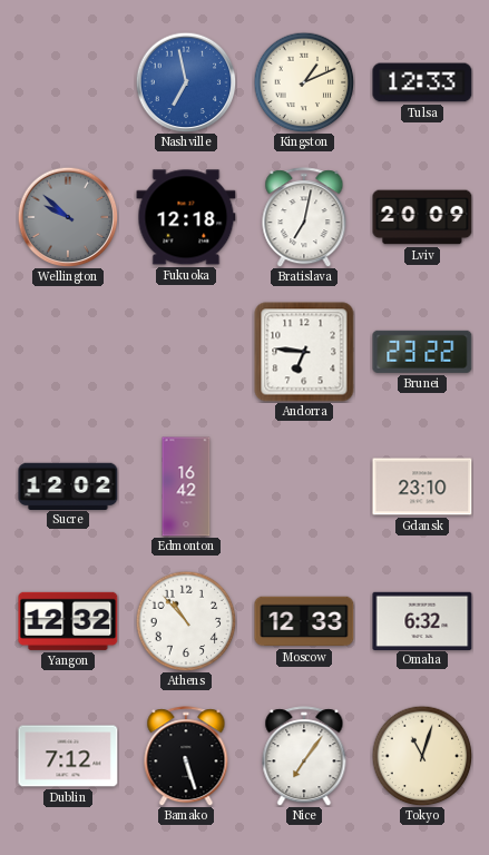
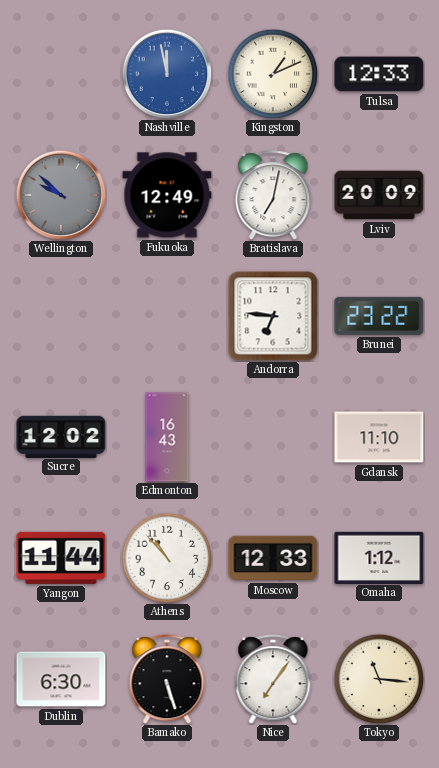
Nashville: 6:58 -> 11:58 (167, 74)
Fukuoka: 12:18 -> 12:49 (167, 195)
Edmonton: 16:42 -> 16:43 (167, 437)
Gdansk: 23:10 -> 11:10 (379, 437)
Yangon: 12:32 -> 11:44 (61, 558)
Omaha: 6:32 -> 1:12 (379, 557)
Dublin: 7:12 -> 6:30 (61, 679)
Tokyo: 11:03 -> 11:16 (379, 679)
